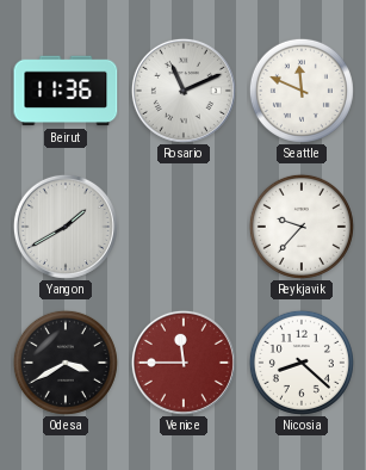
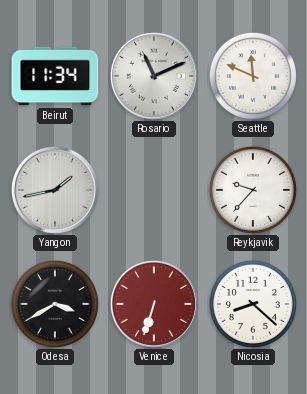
Beirut: 11:36 -> 11:34 (55, 76)
Yangon: 1:40 -> 1:43 (55, 190)
Venice: 11:45 -> 6:33 (154, 304)
